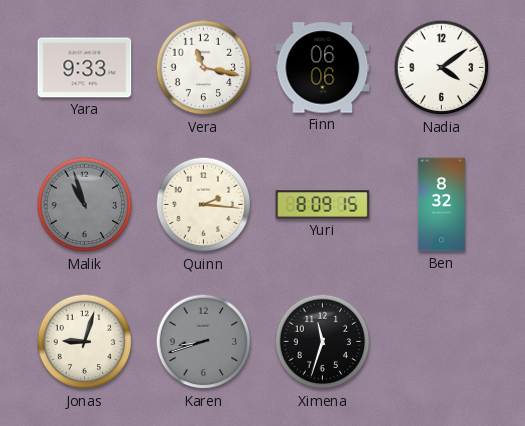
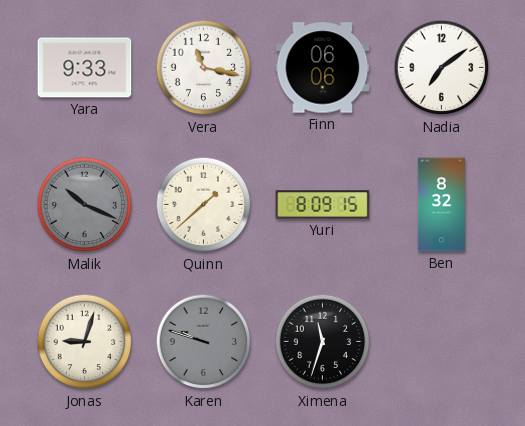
Nadia: 4:09 -> 7:09 (442, 68)
Malik: 10:57 -> 10:19 (85, 205)
Quinn: 2:16 -> 1:38 (204, 205)
Karen: 8:42 -> 9:48 (204, 342)
